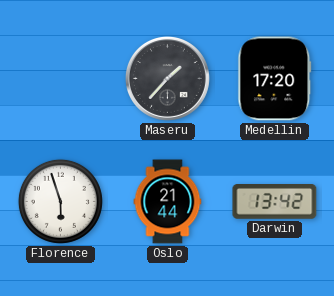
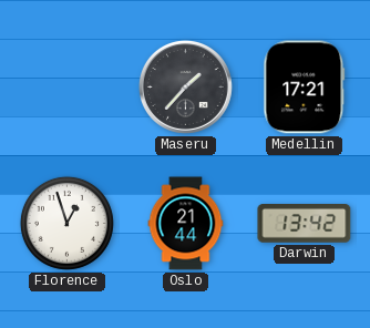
Medellin: 17:20 -> 17:21 (305, 88)
Florence: 5:57 -> 12:57 (66, 223)
